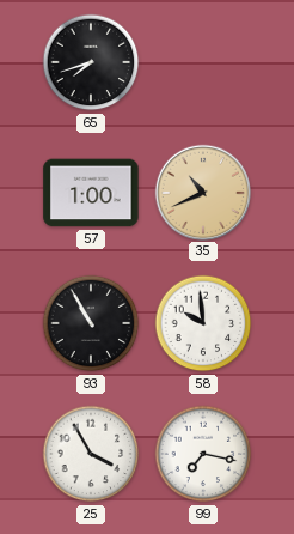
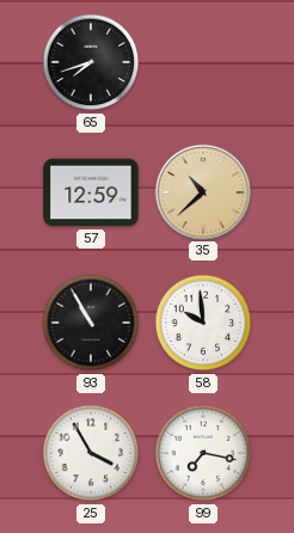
57: 1:00 -> 12:59 (91, 192)
35: 10:41 -> 10:38 (203, 191)
